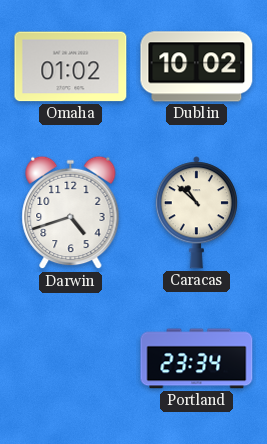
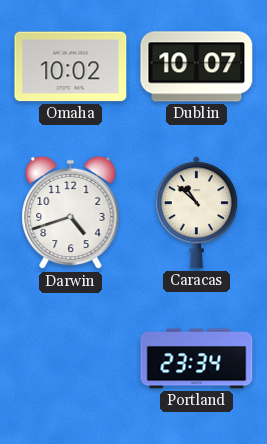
Omaha: 01:02 -> 10:02 (71, 67)
Dublin: 10:02 -> 10:07 (197, 67)
